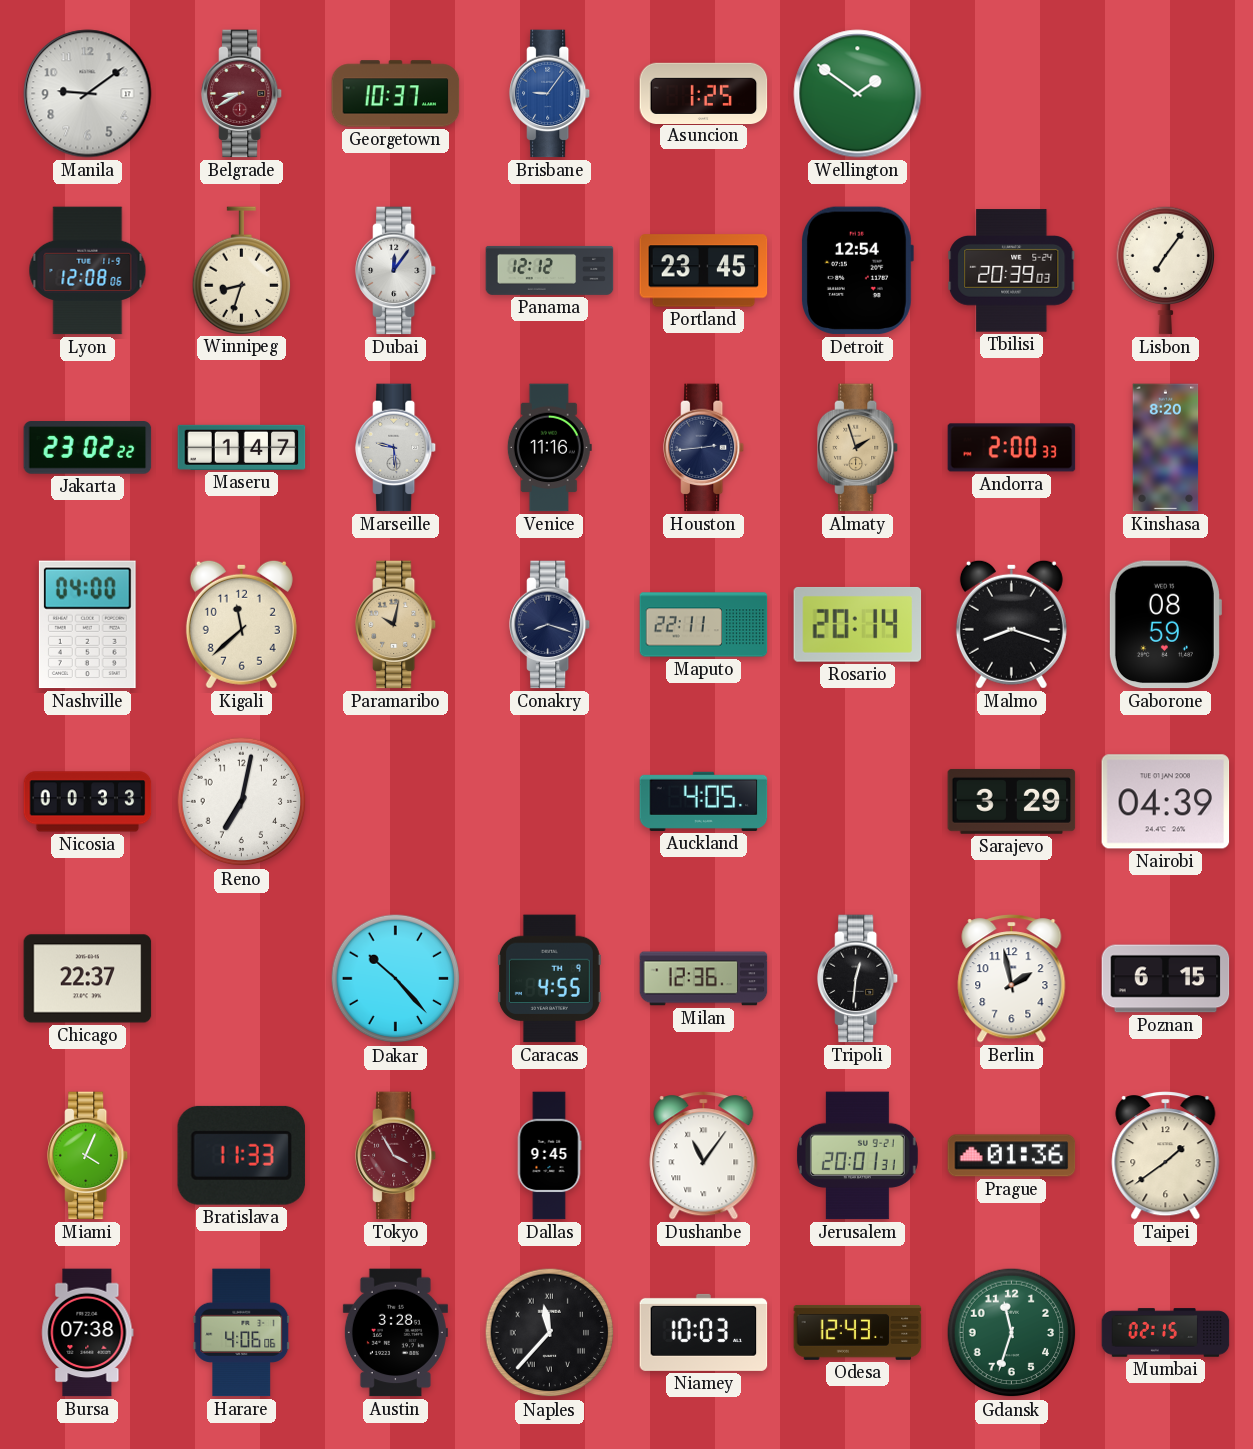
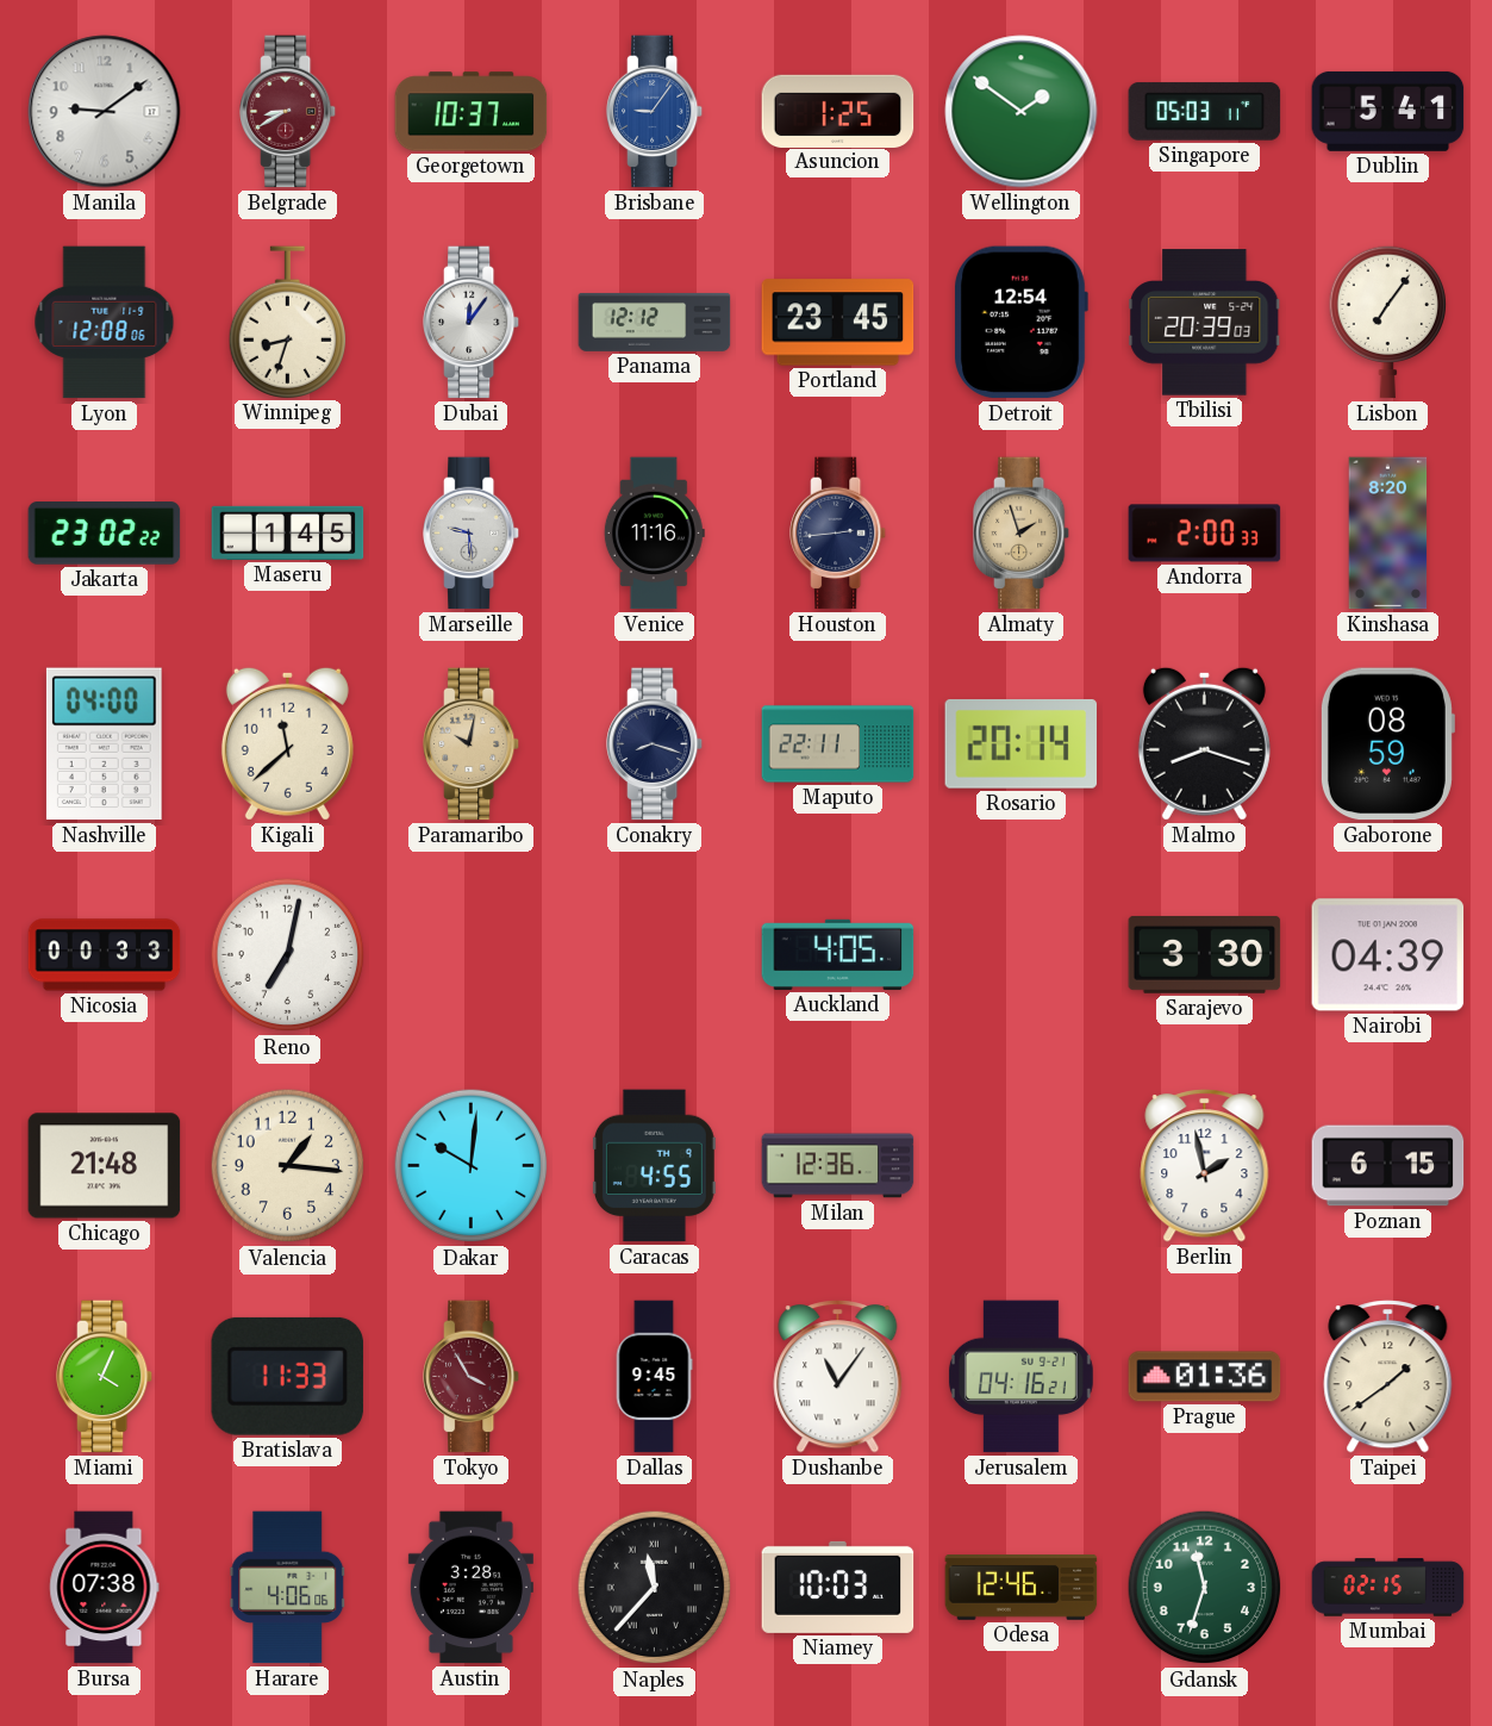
Singapore: none -> 05:03 (1205, 112)
Dublin: none -> 5:41 (1388, 111)
Maseru: 1:47 -> 1:45 (288, 532)
Sarajevo: 3:29 -> 3:30 (1205, 954)
Chicago: 22:37 -> 21:48 (105, 1166)
Valencia: none -> 1:16 (288, 1166)
Dakar: 10:23 -> 10:01 (472, 1166)
Tripoli: 12:31 -> none (859, 979)
Jerusalem: 20:01 -> 04:16 (1020, 1377)
Odesa: 12:43 -> 12:46 (1022, 1588)
